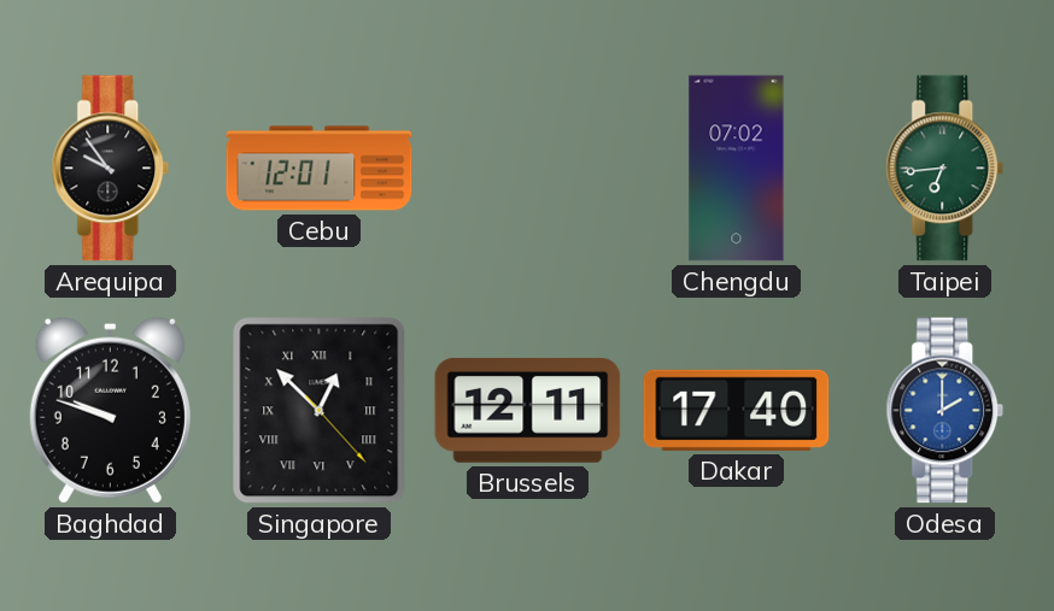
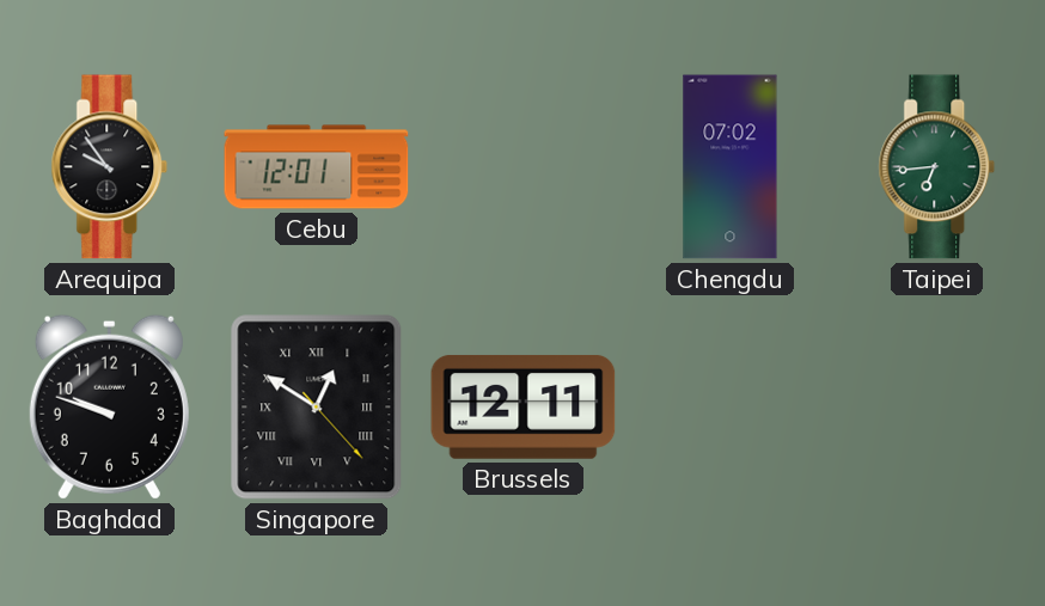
Singapore: 12:52 -> 12:50 (317, 408)
Dakar: 17:40 -> none (737, 410)
Odesa: 2:00 -> none (945, 411)
